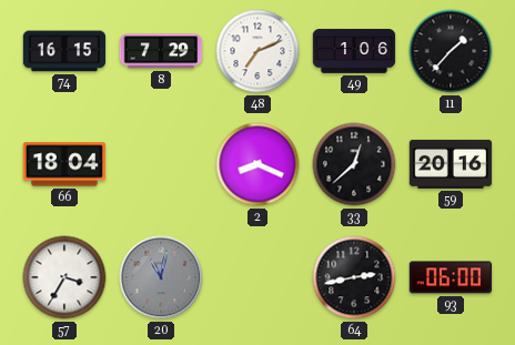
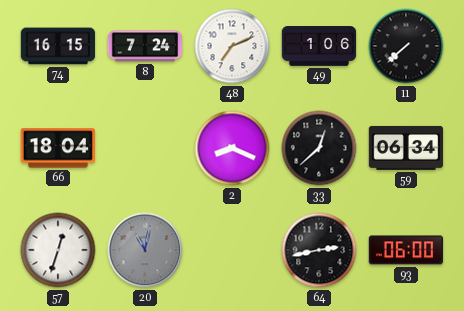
8: 7:29 -> 7:24 (145, 46)
11: 1:37 -> 7:38 (406, 46)
59: 20:16 -> 06:34 (406, 148)
57: 3:35 -> 12:33 (58, 250)
